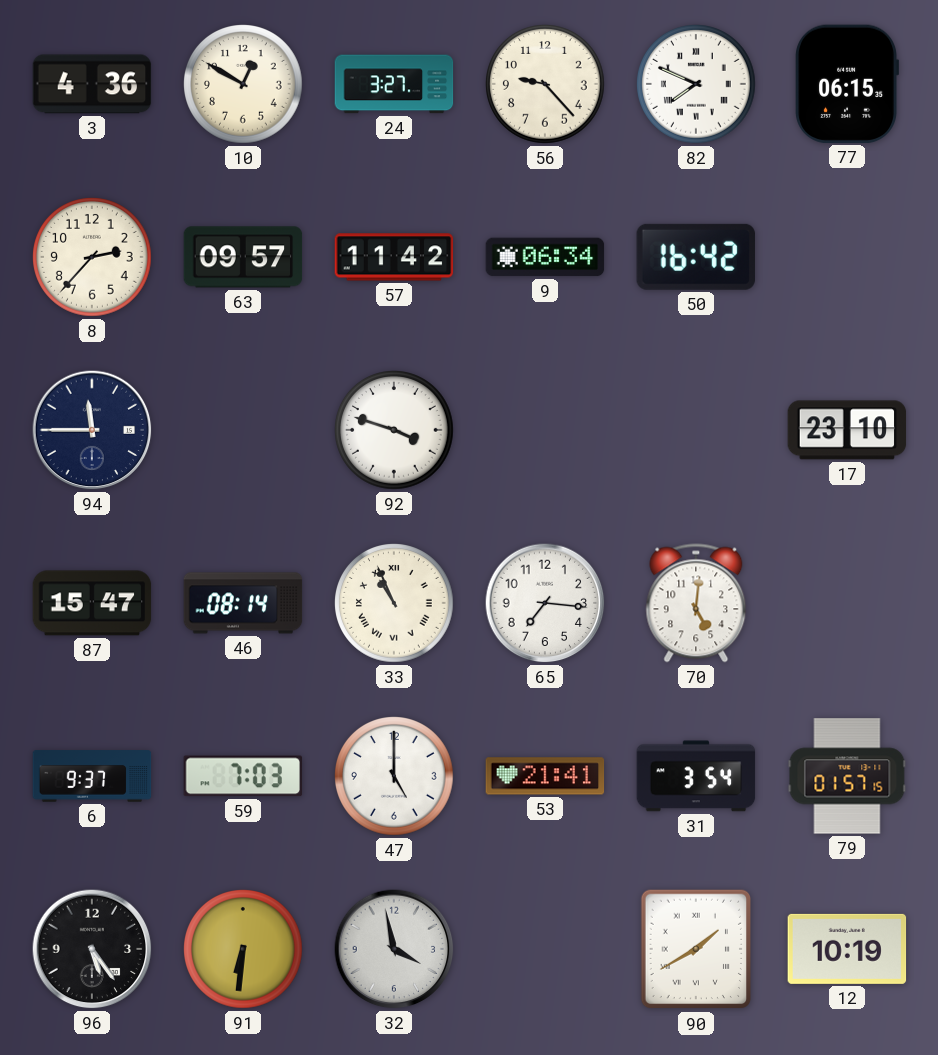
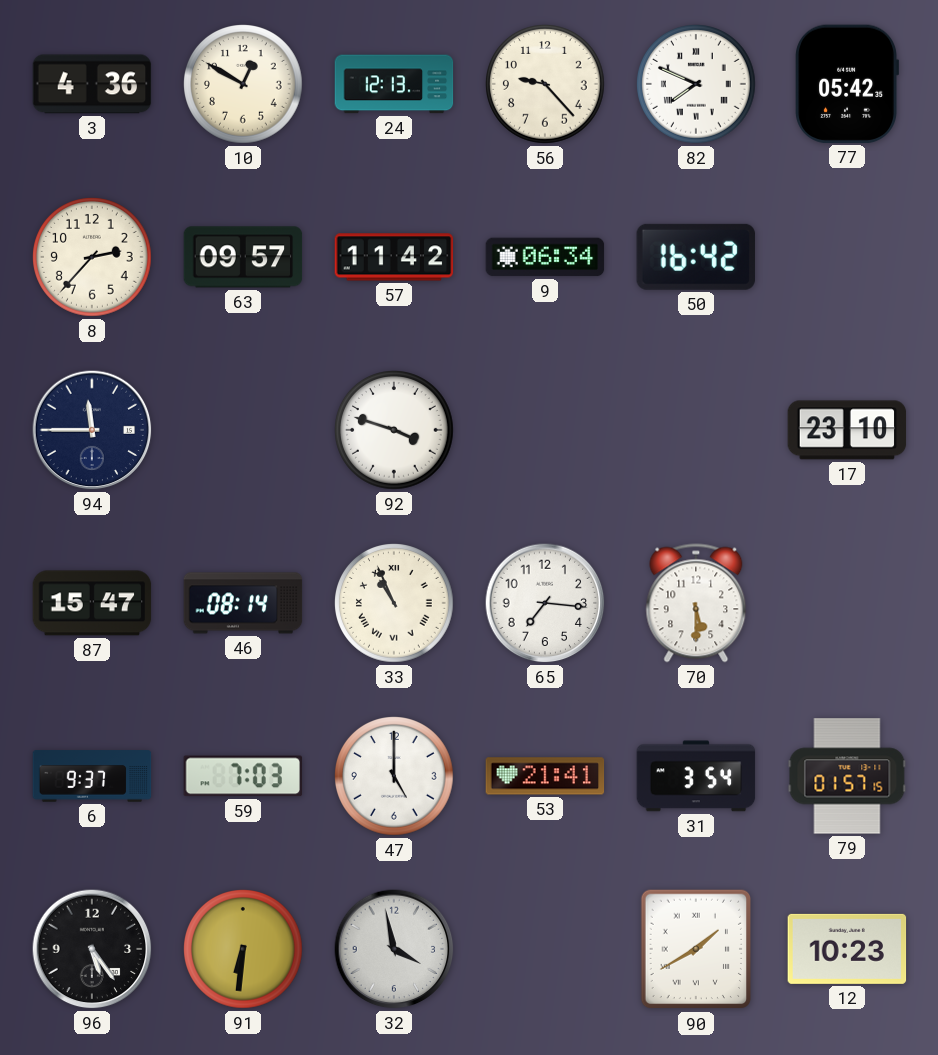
24: 3:27 -> 12:13 (394, 84)
77: 06:15 -> 05:42 (847, 84)
70: 5:01 -> 5:30 (696, 603)
12: 10:19 -> 10:23 (847, 949)
